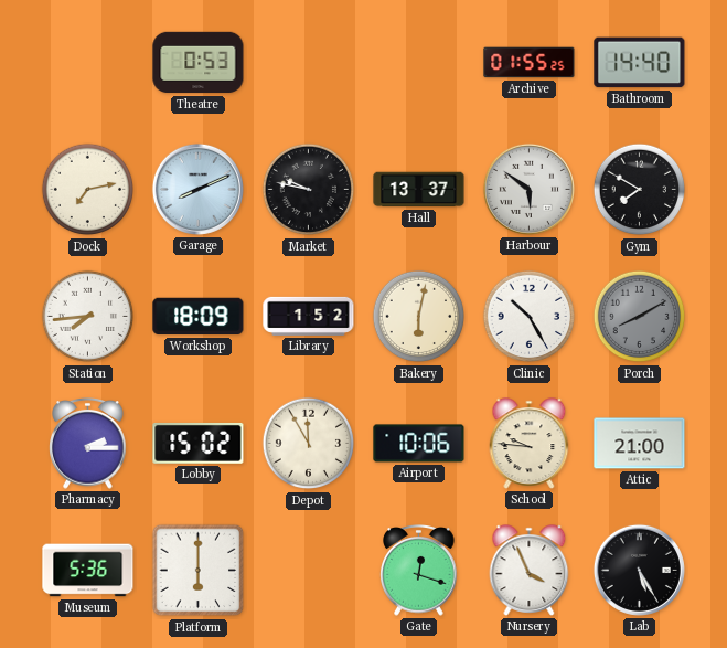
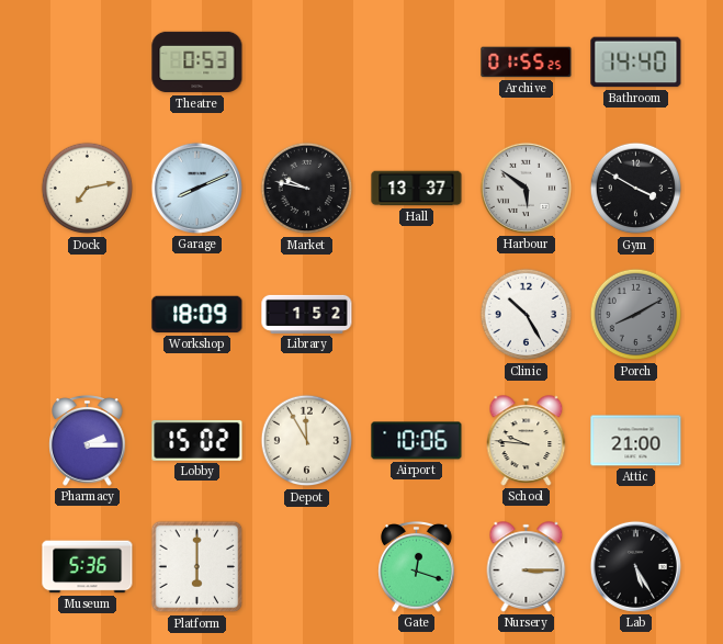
Gym: 7:50 -> 3:50 (636, 189)
Station: 7:44 -> none (88, 317)
Bakery: 6:02 -> none (419, 317)
Nursery: 3:56 -> 3:15 (527, 567)
